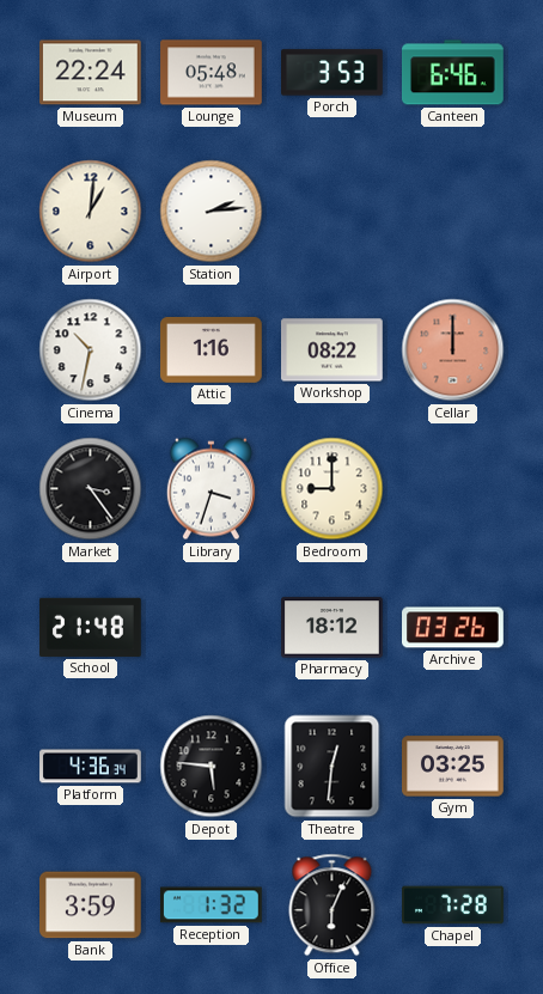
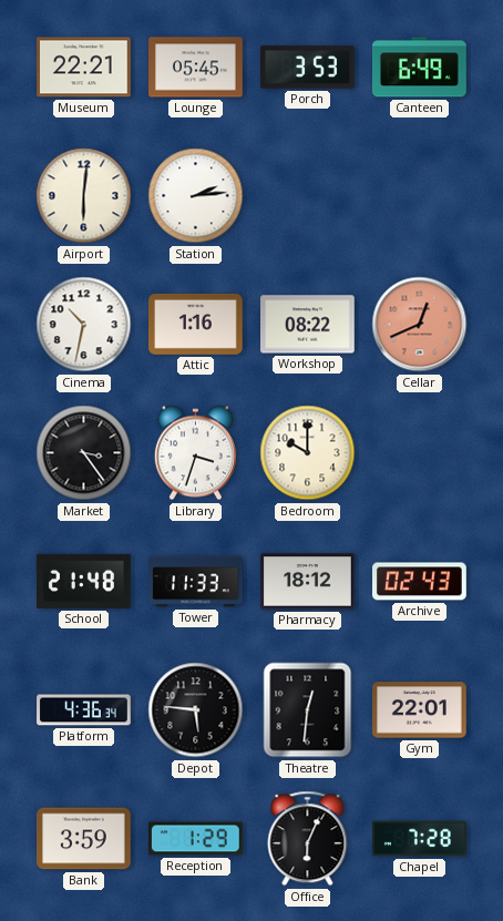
Museum: 22:24 -> 22:21 (84, 68)
Lounge: 05:48 -> 05:45 (196, 68)
Canteen: 6:46 -> 6:49 (420, 68)
Airport: 1:01 -> 6:01 (84, 196)
Cellar: 12:00 -> 12:41 (420, 325)
Bedroom: 9:00 -> 10:00 (308, 453)
Tower: none -> 11:33 (196, 582)
Archive: 03:26 -> 02:43 (420, 582)
Gym: 03:25 -> 22:01 (420, 710)
Reception: 1:32 -> 1:29 (196, 839)
